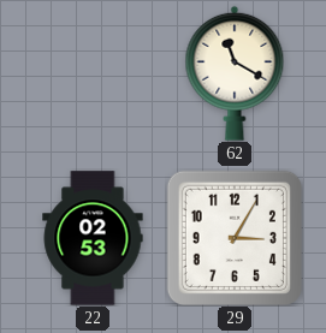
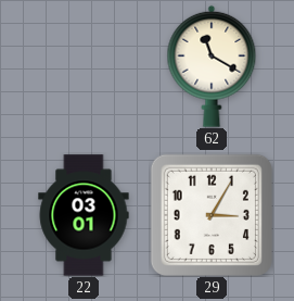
22: 02:53 -> 03:01 (84, 215)
